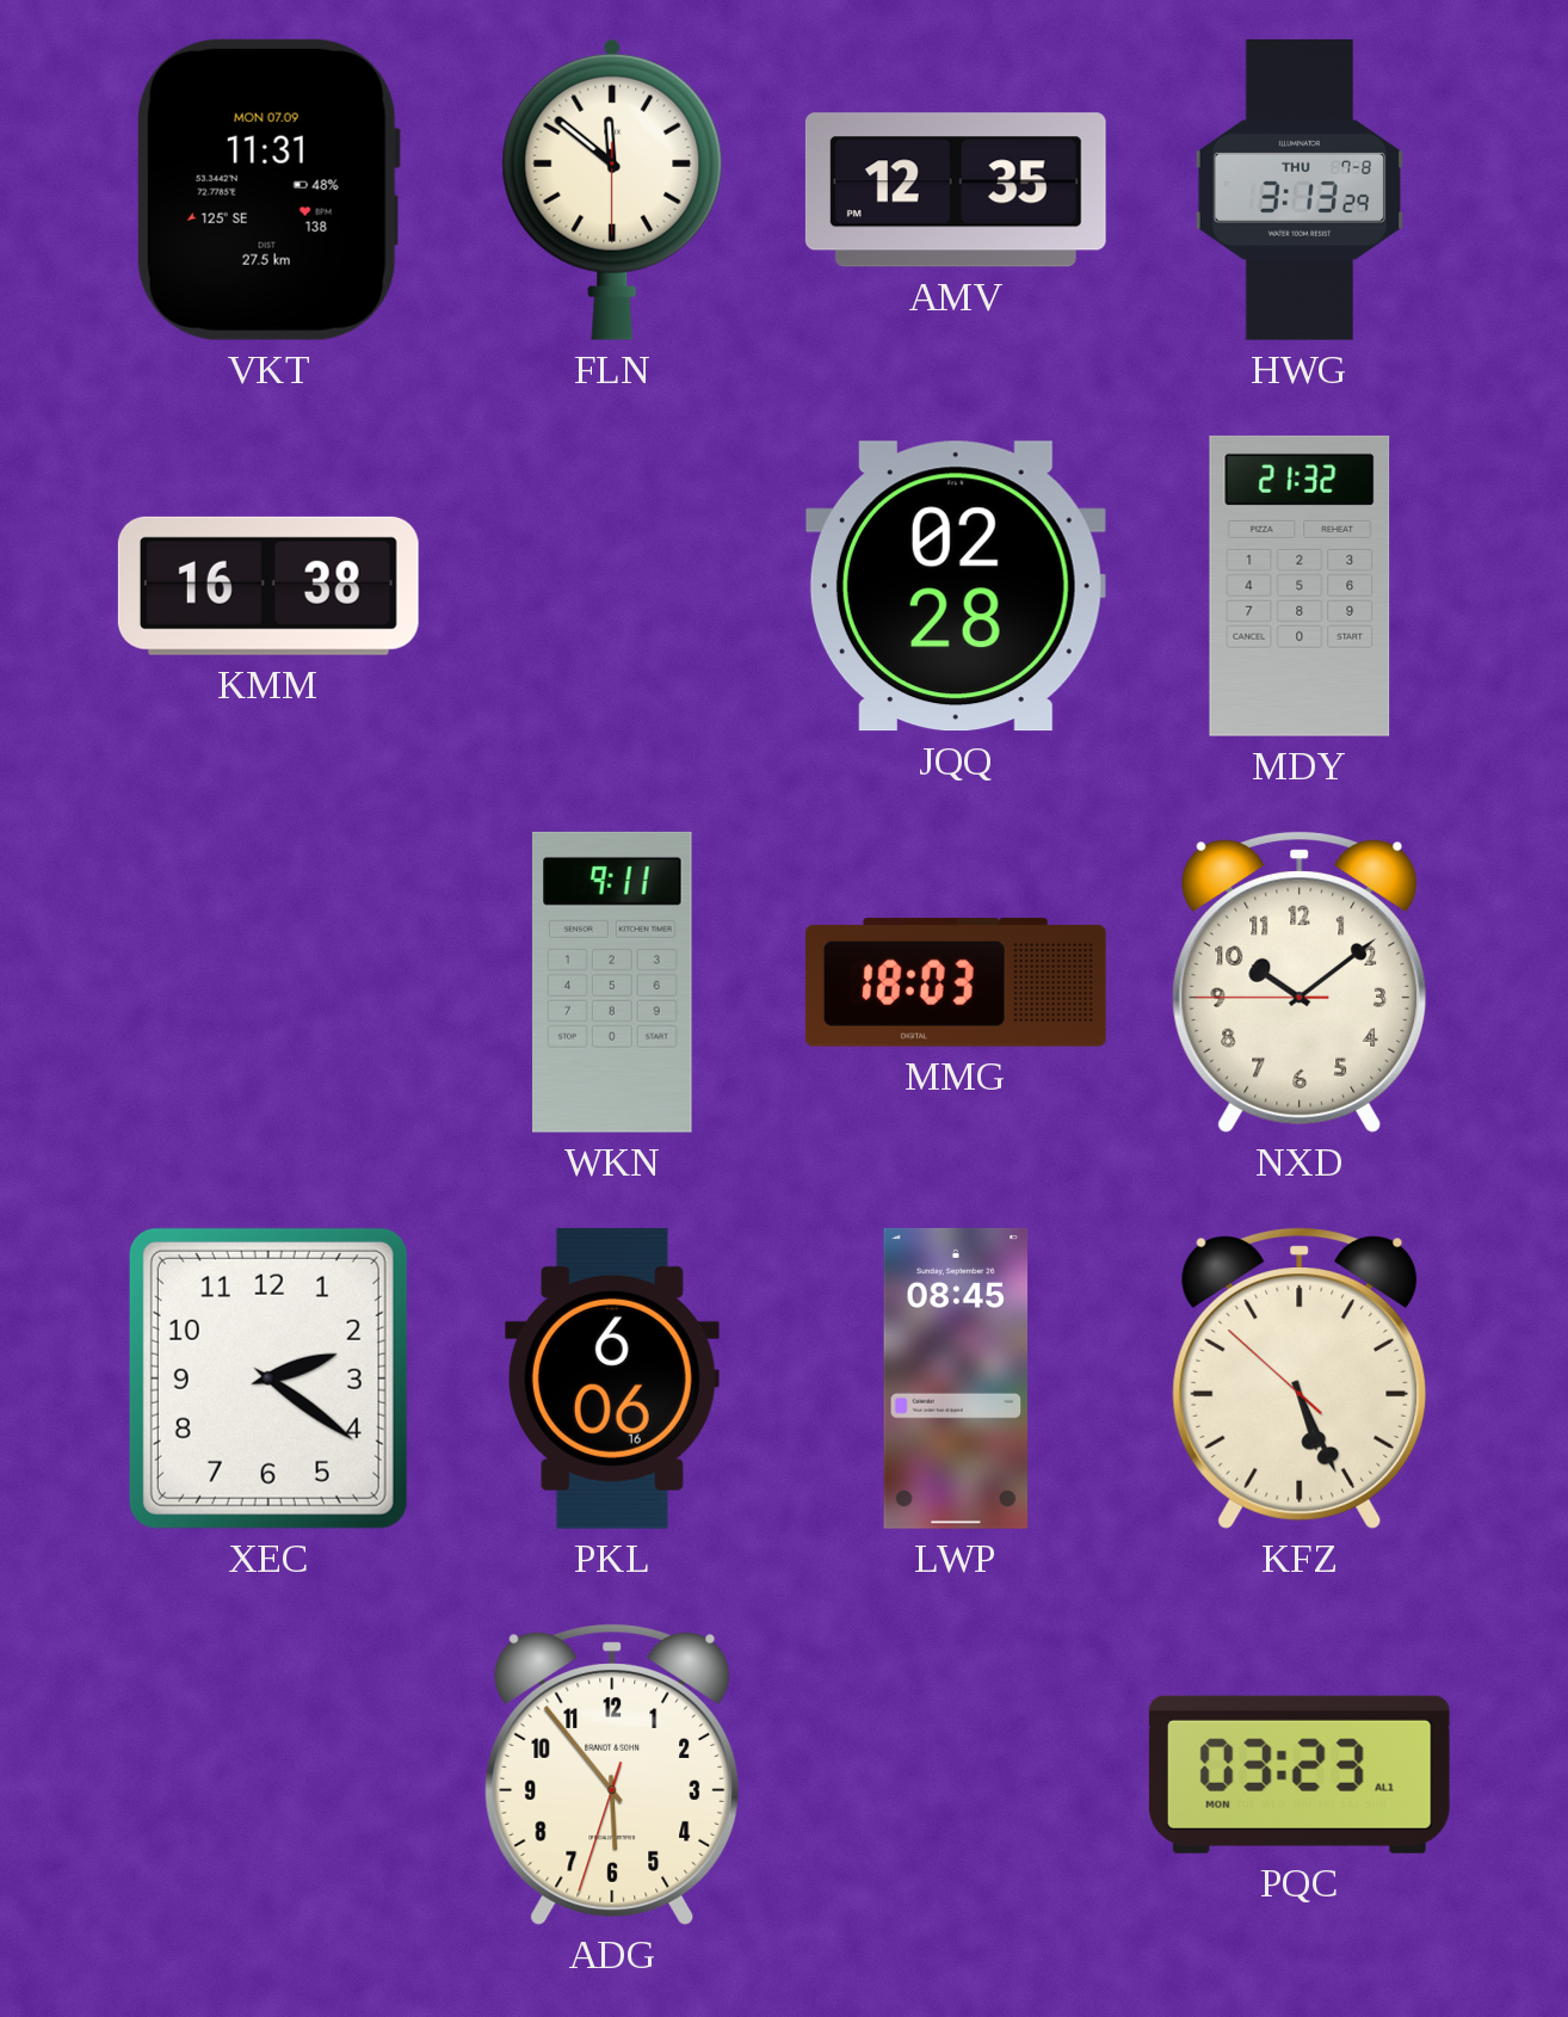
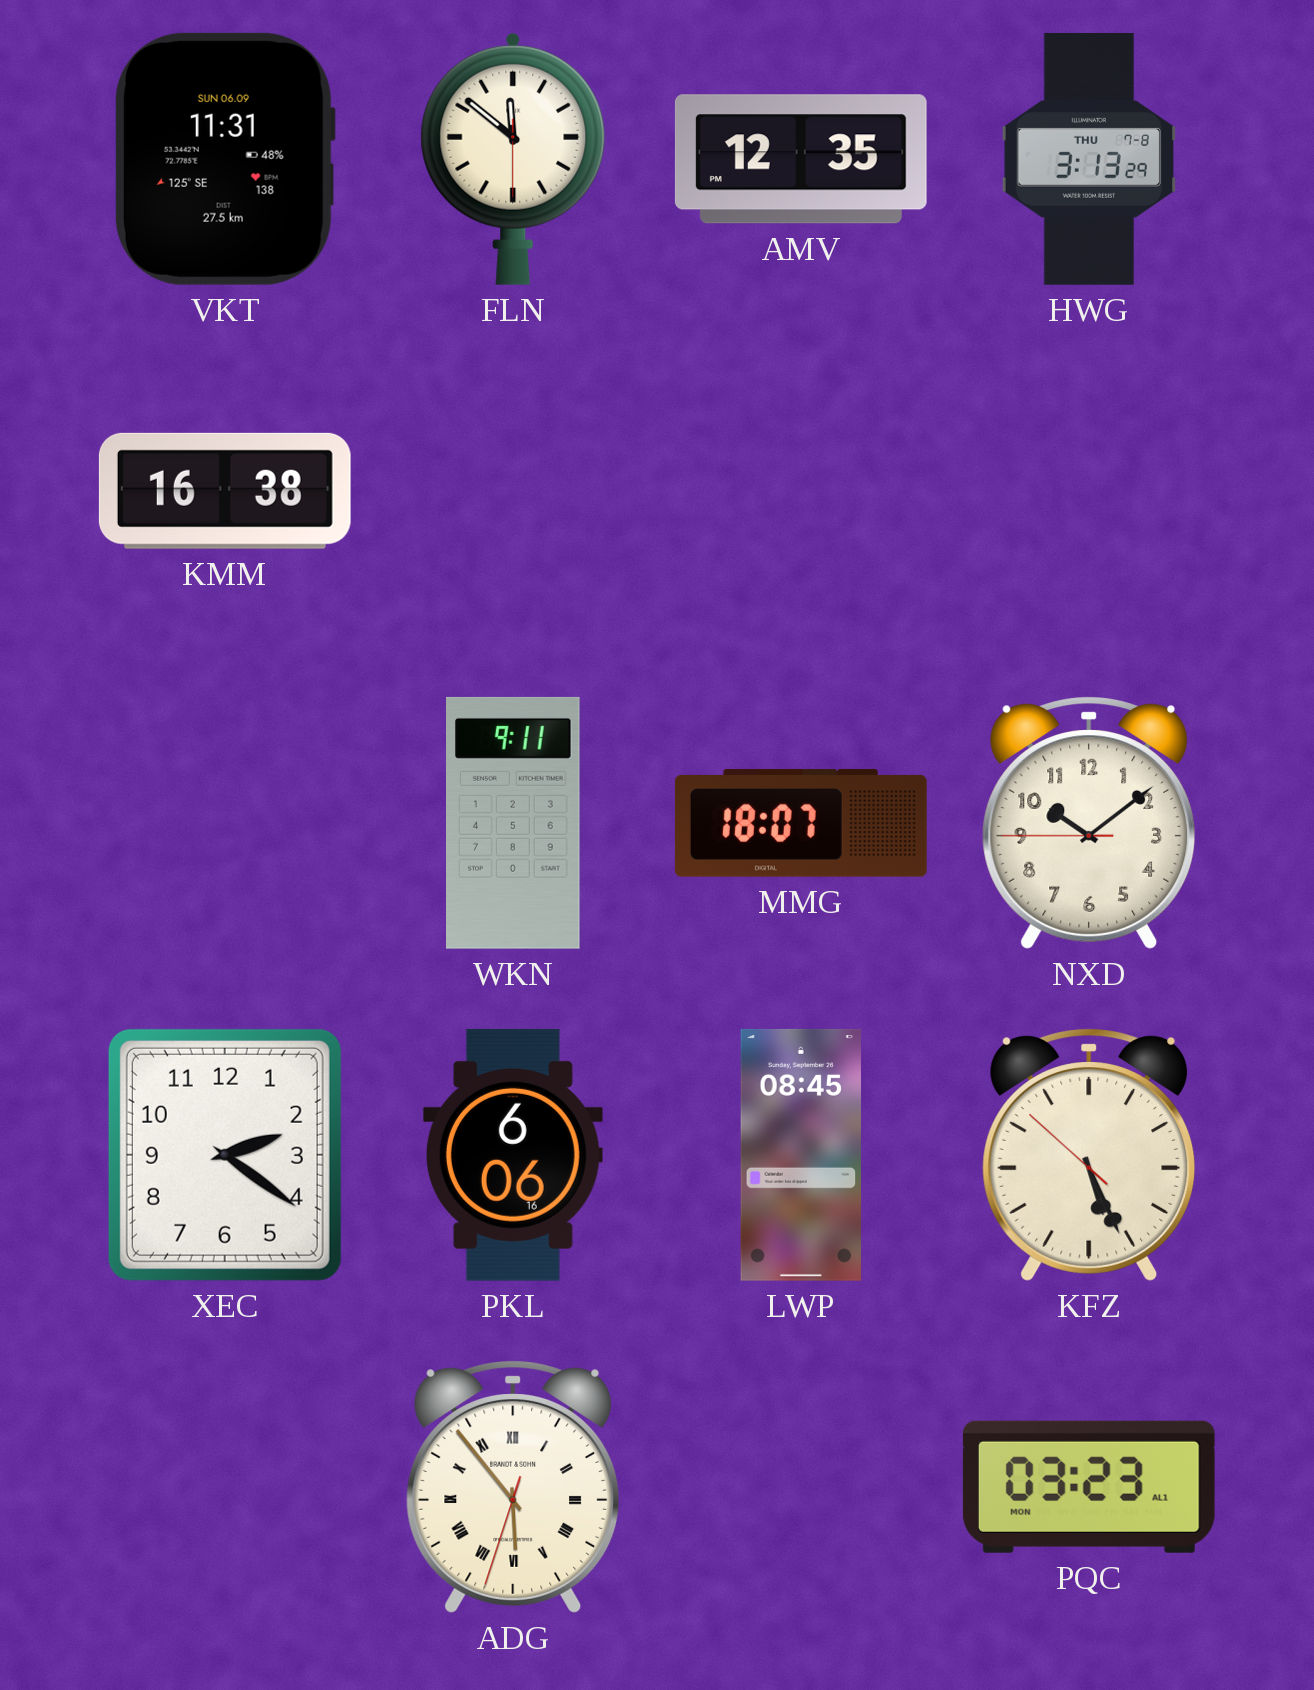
VKT date: MON 07.09 -> SUN 06.09 (225, 159)
JQQ: 02:28 -> none (956, 586)
MDY: 21:32 -> none (1300, 586)
MMG: 18:03 -> 18:07 (801, 823)
ADG numerals: Arabic -> Roman (513, 1487)
